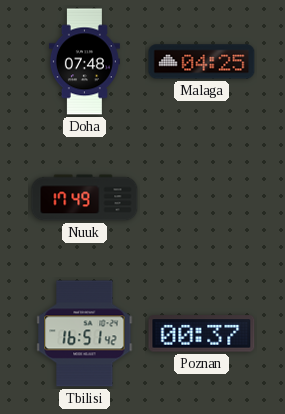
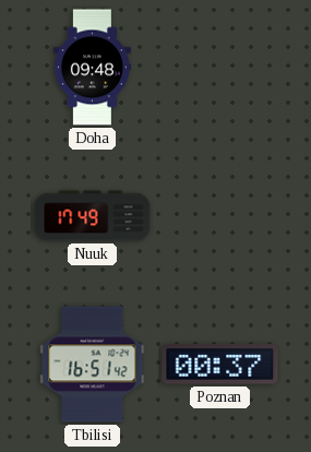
Doha: 07:48 -> 09:48 (92, 68)
Malaga: 04:25 -> none (202, 62)
